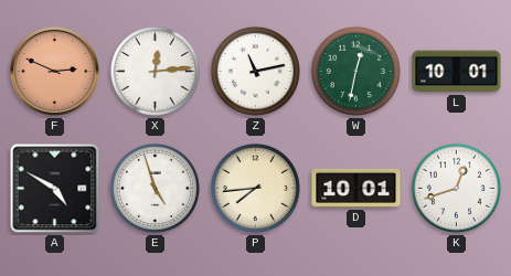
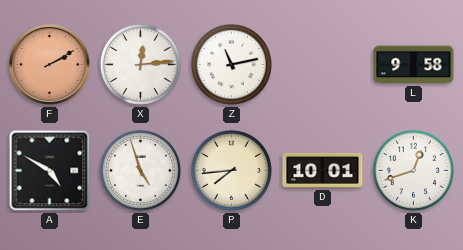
F: 2:49 -> 2:10 (49, 64)
W: 12:32 -> none (355, 71)
L: 10:01 -> 9:58 (414, 65)
